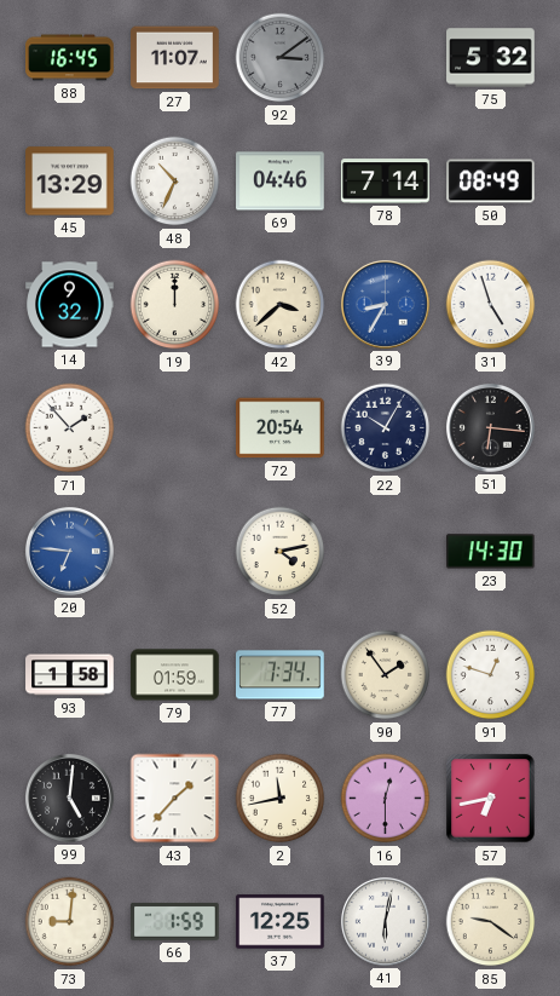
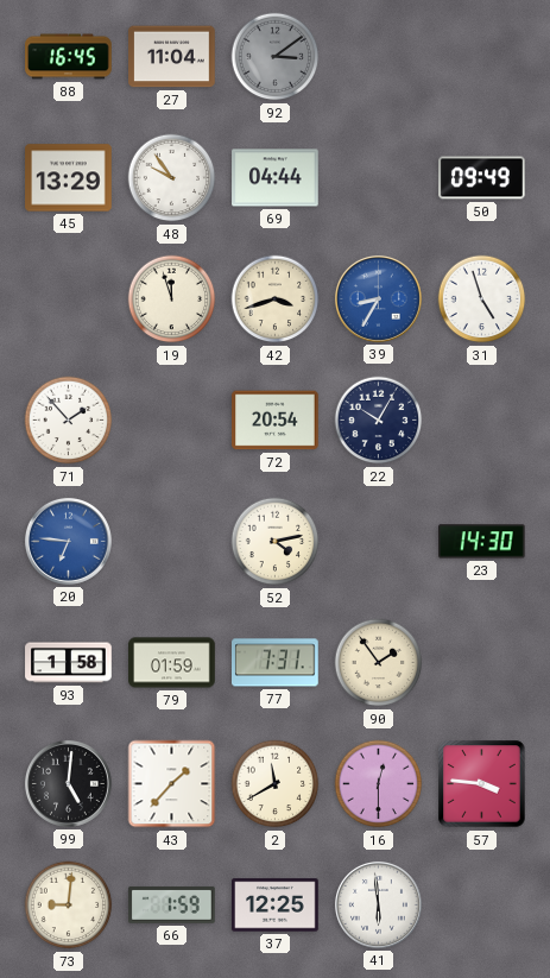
27: 11:07 -> 11:04 (172, 57)
75: 5:32 -> none (491, 58)
48: 10:34 -> 9:54 (172, 178)
69: 04:46 -> 04:44 (276, 178)
78: 7:14 -> none (386, 182)
50: 08:49 -> 09:49 (482, 178)
14: 9:32 -> none (70, 305)
19: 12:00 -> 11:57 (172, 299)
42: 3:38 -> 3:42 (276, 299)
51: 6:16 -> none (490, 427)
77: 7:34 -> 7:31 (276, 663)
91: 12:48 -> none (491, 675)
2: 11:43 -> 11:40 (276, 784)
57: 6:43 -> 3:46 (482, 784)
41: 6:02 -> 5:59 (378, 904)
85: 9:21 -> none (491, 922)
